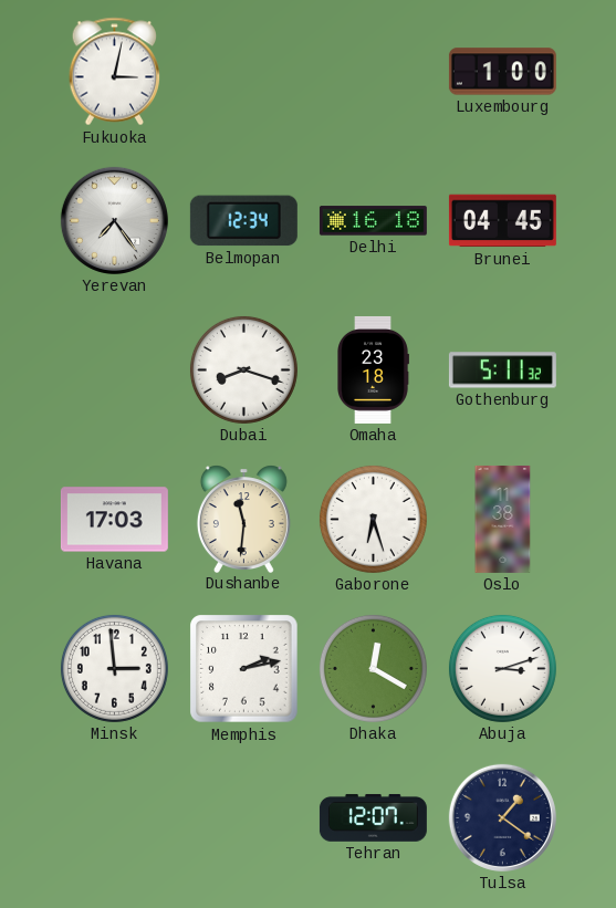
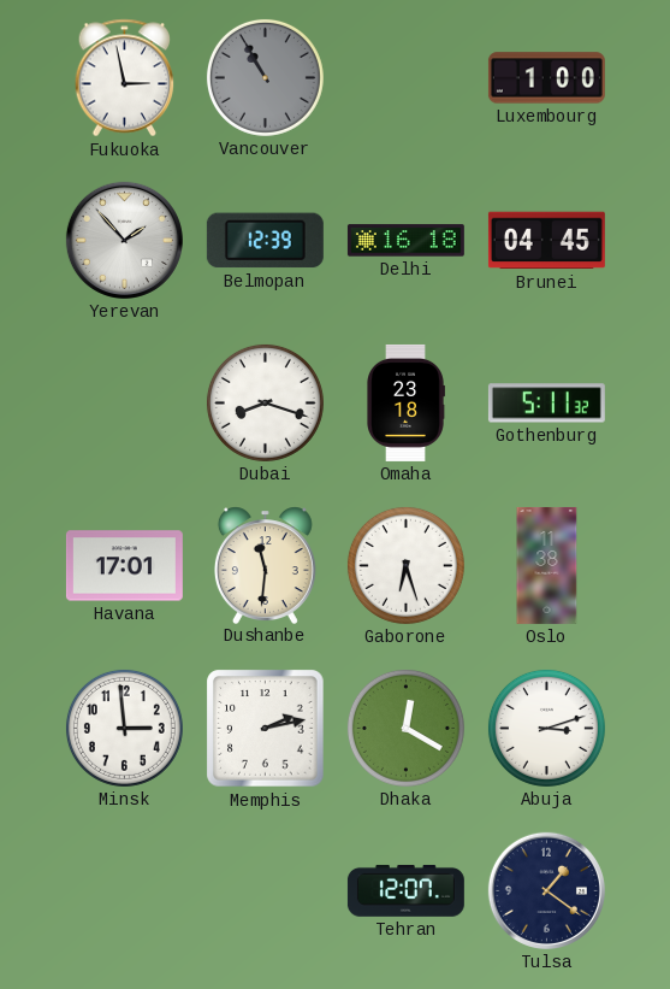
Fukuoka: 3:02 -> 2:58 (125, 78)
Vancouver: none -> 10:55 (265, 77)
Yerevan: 7:24 -> 1:53 (124, 240)
Belmopan: 12:34 -> 12:39 (265, 241)
Havana: 17:03 -> 17:01 (124, 566)
